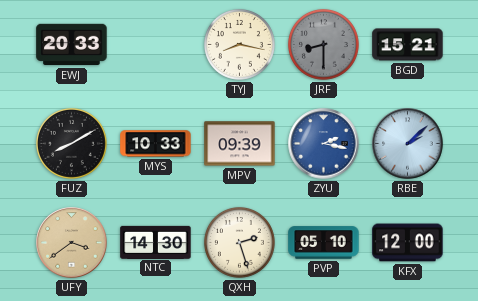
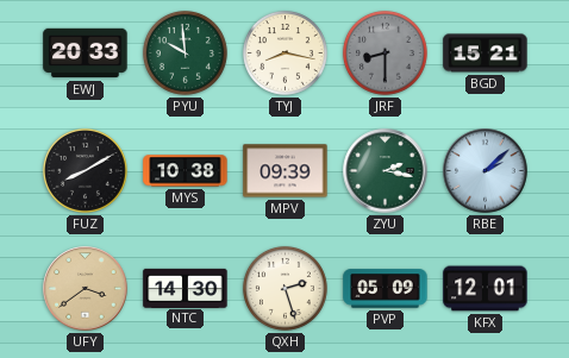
PYU: none -> 9:59 (185, 52)
MYS: 10:33 -> 10:38 (186, 171)
ZYU dial: blue -> green (386, 171)
PVP: 05:10 -> 05:09 (386, 289)
KFX: 12:00 -> 12:01 (486, 289)
